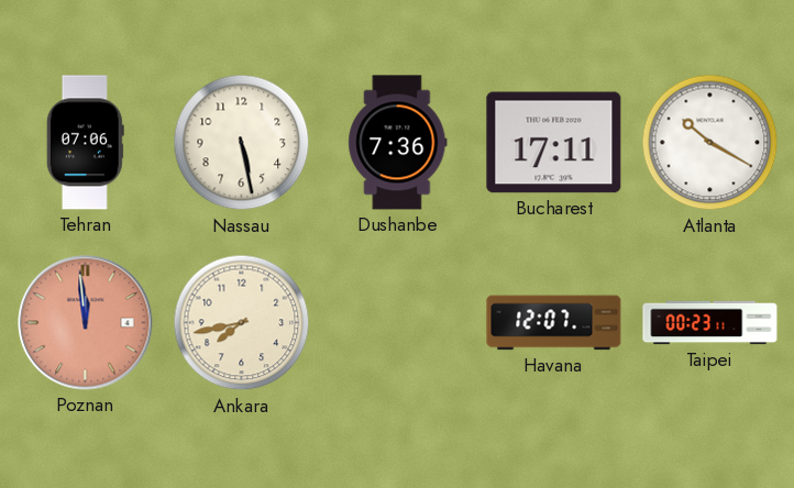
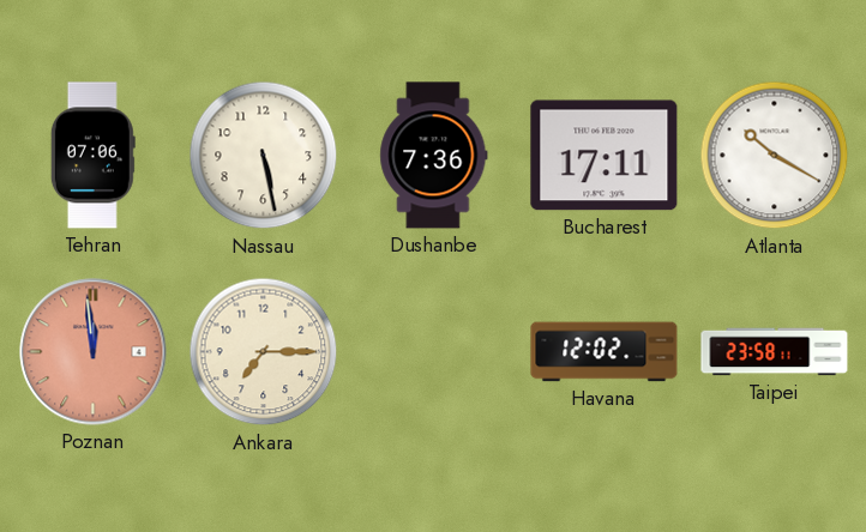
Ankara: 7:43 -> 7:15 (264, 352)
Havana: 12:07 -> 12:02 (605, 352)
Taipei: 00:23 -> 23:58 (775, 352)
